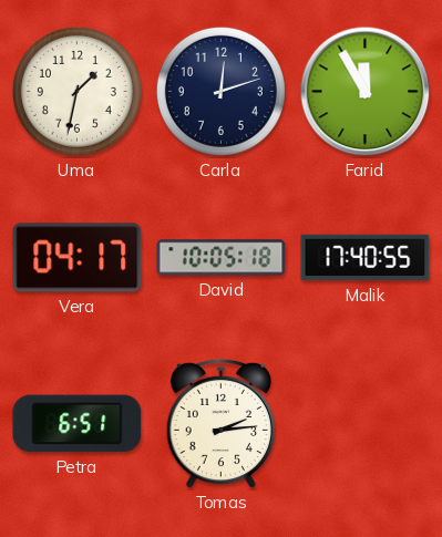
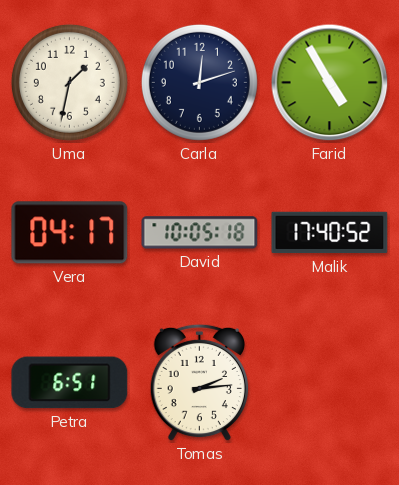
Farid: 11:55 -> 4:55 (330, 83)
Malik: 17:40:55 -> 17:40:52 (330, 233)
